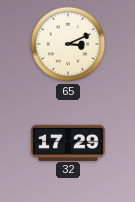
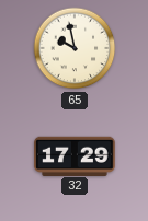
65: 3:11 -> 9:58 (75, 48)
